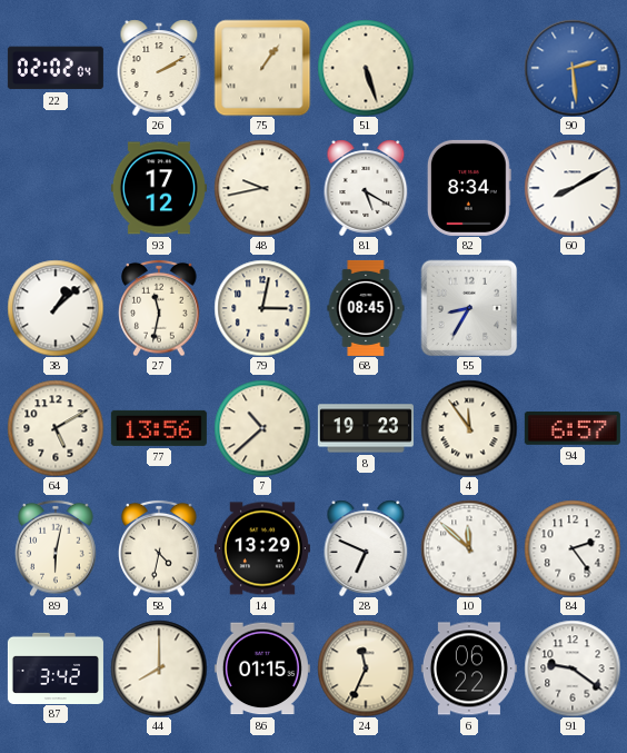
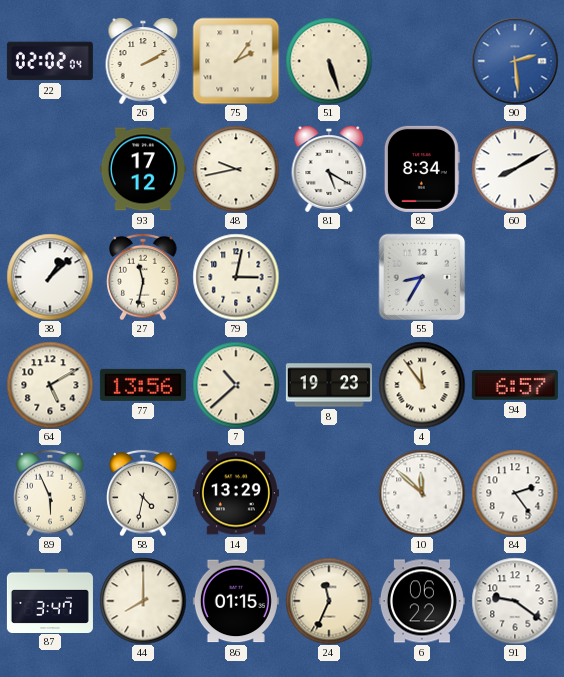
75: 1:06 -> 2:06 (236, 61)
68: 08:45 -> none (366, 308)
89: 6:02 -> 5:56 (50, 493)
28: 6:49 -> none (366, 548)
87: 3:42 -> 3:47 (50, 600)
